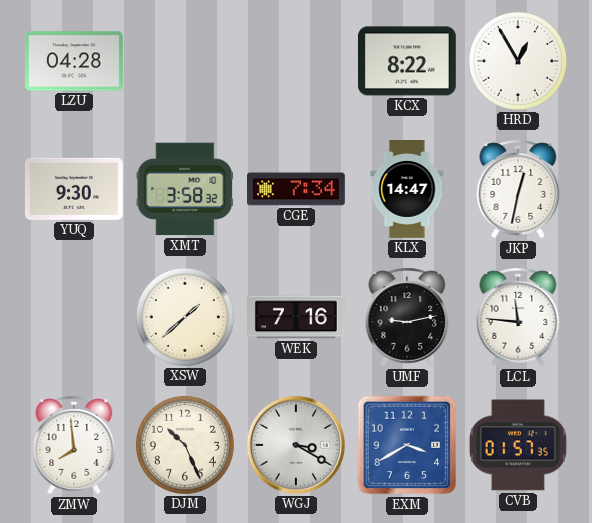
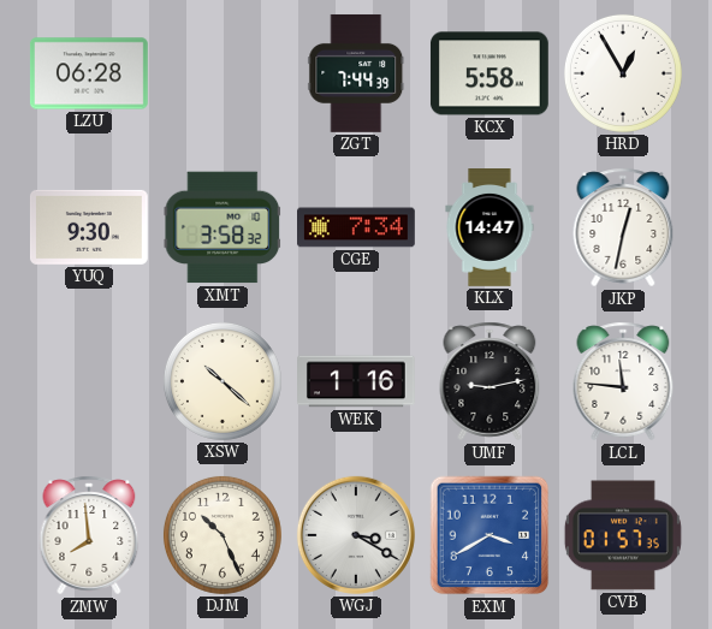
LZU: 04:28 -> 06:28 (89, 73)
ZGT: none -> 7:44 (356, 73)
KCX: 8:22 -> 5:58 (489, 73)
XSW: 1:38 -> 10:22 (222, 381)
WEK: 7:16 -> 1:16 (357, 381)
